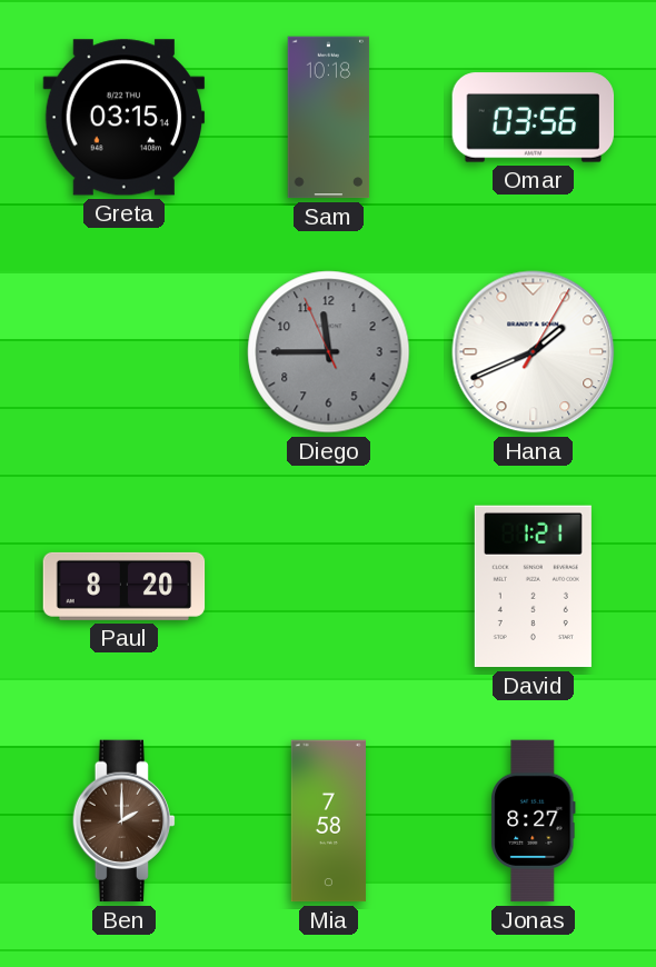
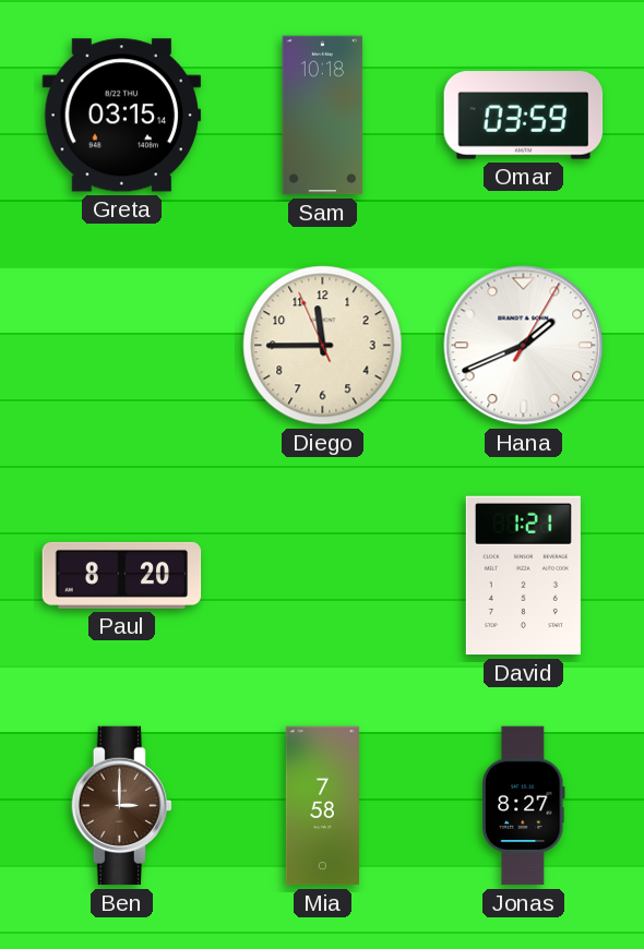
Omar: 03:56 -> 03:59 (524, 116)
Diego dial: grey -> cream (323, 346)
Ben: 2:00 -> 3:00 (121, 806)
